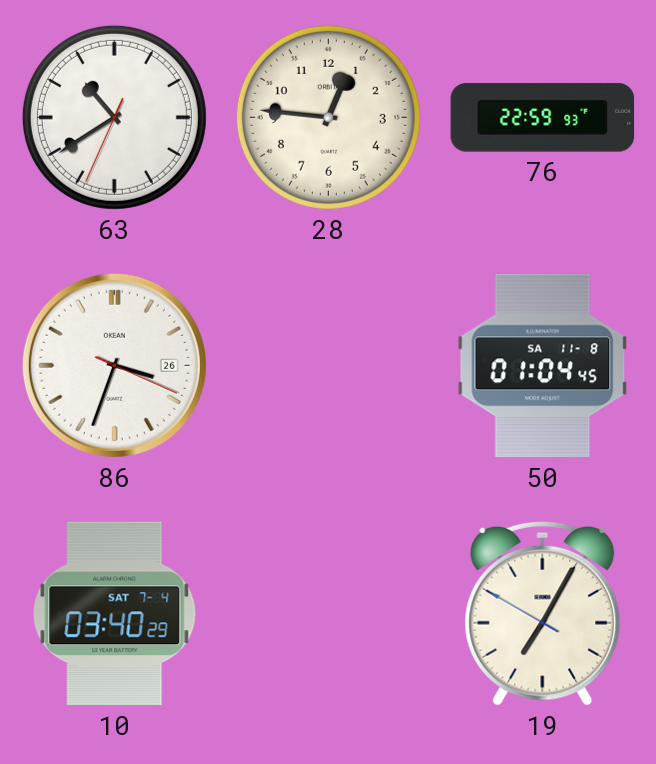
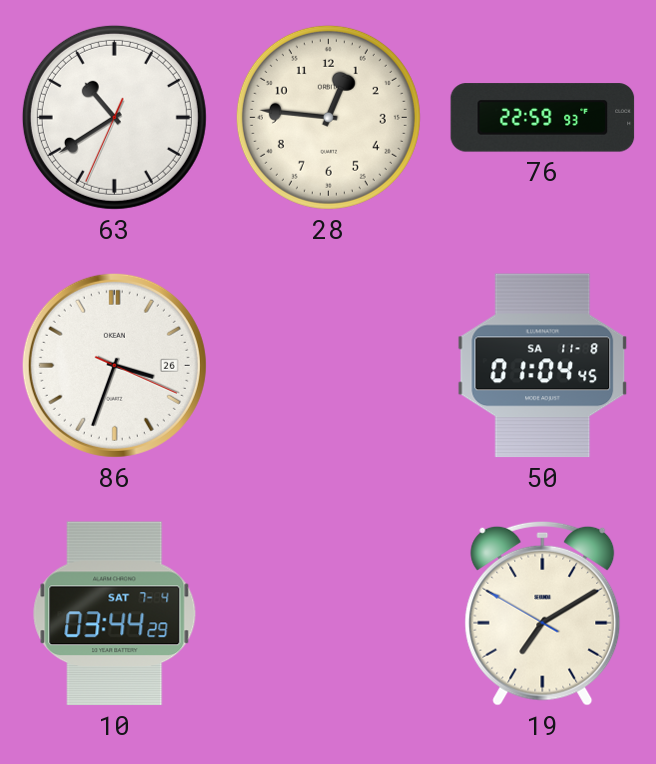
10: 03:40 -> 03:44 (115, 614)
19: 7:04 -> 7:09 (543, 613)
